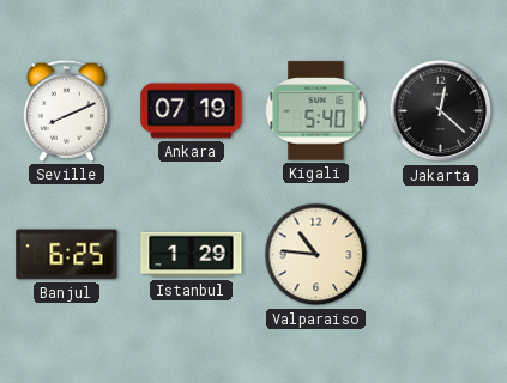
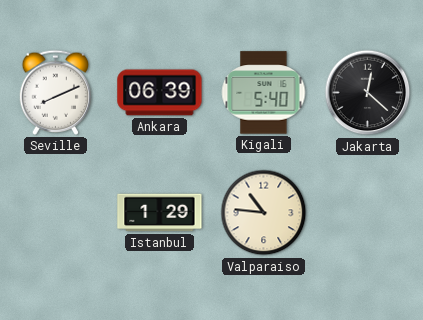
Ankara: 07:19 -> 06:39 (160, 93)
Banjul: 6:25 -> none (67, 255)
